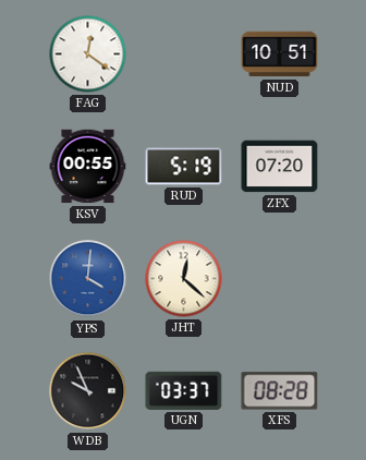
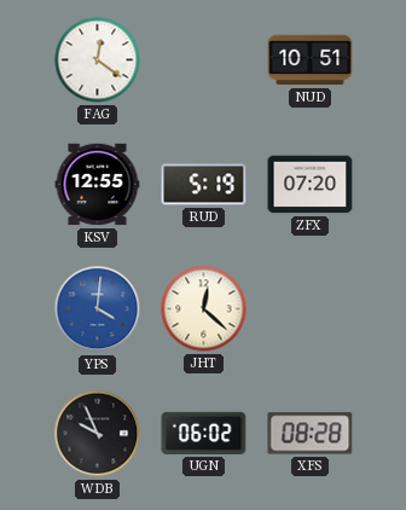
KSV: 00:55 -> 12:55 (98, 185)
UGN: 03:37 -> 06:02 (204, 433)
